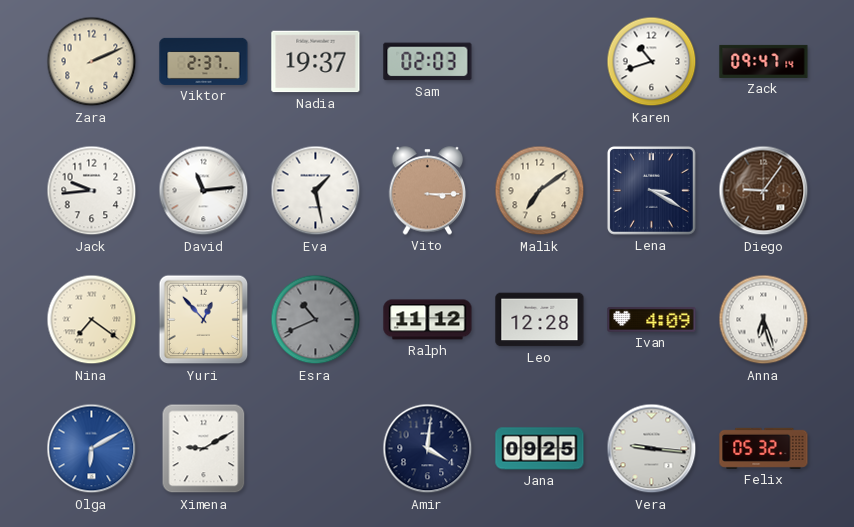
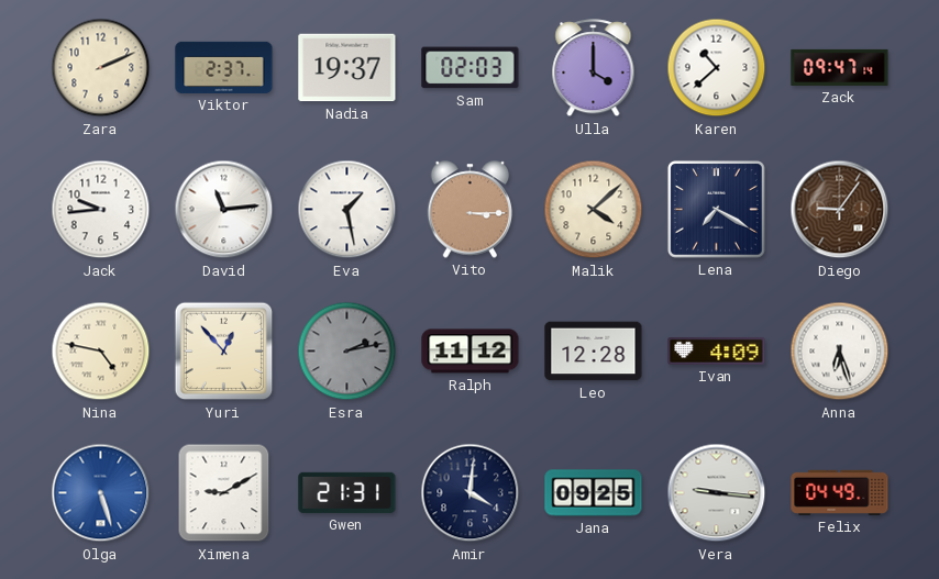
Ulla: none -> 4:00 (594, 68)
Karen: 10:42 -> 10:38 (717, 68)
Malik: 7:09 -> 4:08 (594, 210)
Lena: 3:20 -> 7:20 (716, 209)
Nina: 7:21 -> 4:47 (101, 352)
Esra: 10:41 -> 2:13 (347, 352)
Olga: 6:10 -> 5:27 (101, 493)
Gwen: none -> 21:31 (347, 492)
Felix: 05:32 -> 04:49 (840, 492)
